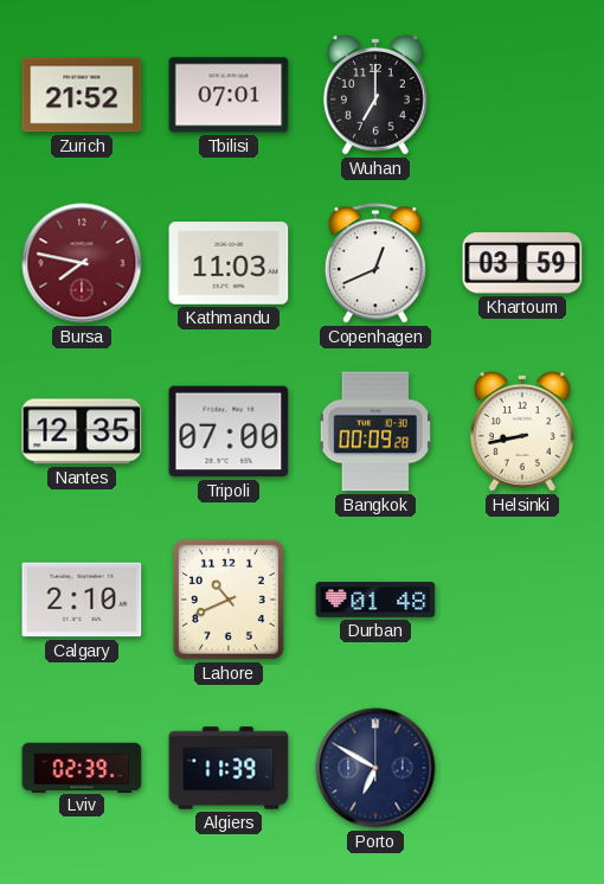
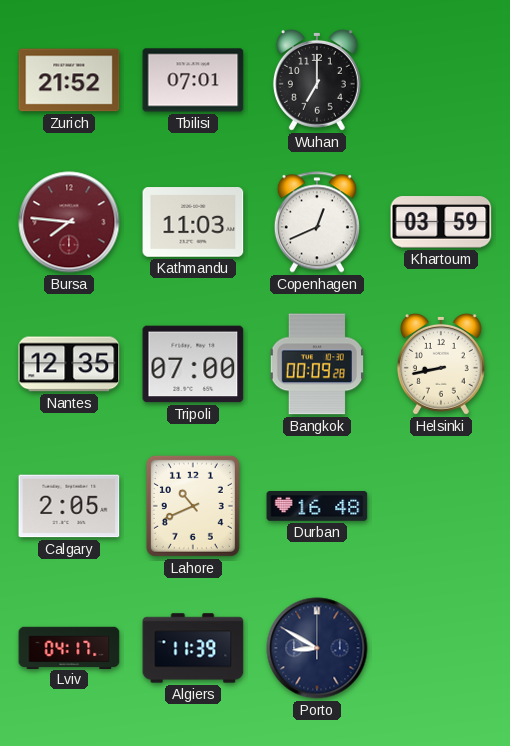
Bursa: 7:47 -> 7:46 (69, 222)
Calgary: 2:10 -> 2:05 (69, 506)
Durban: 01:48 -> 16:48 (317, 507)
Lviv: 02:39 -> 04:17 (69, 647)
Porto: 6:50 -> 8:50 (317, 648)
